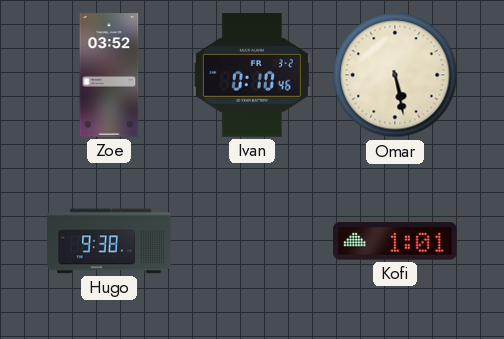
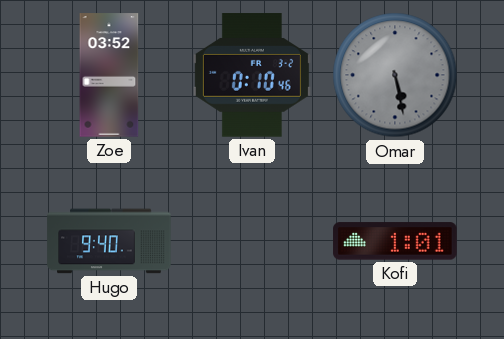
Omar dial: cream -> grey (395, 75)
Hugo: 9:38 -> 9:40 (109, 241)
